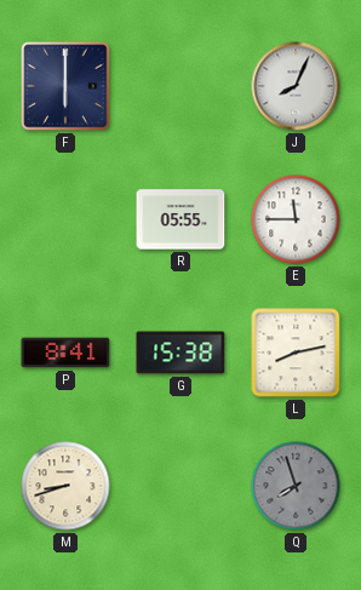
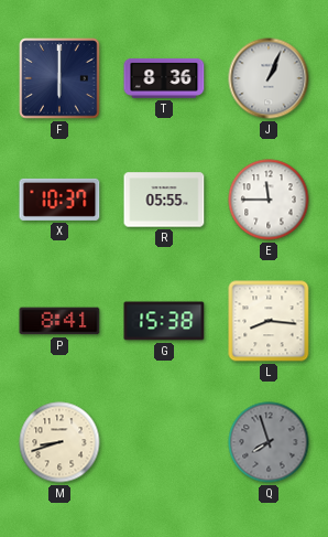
T: none -> 8:36 (164, 78)
J: 8:04 -> 1:04 (269, 78)
X: none -> 10:37 (59, 200)
L: 8:13 -> 8:16 (269, 321)
